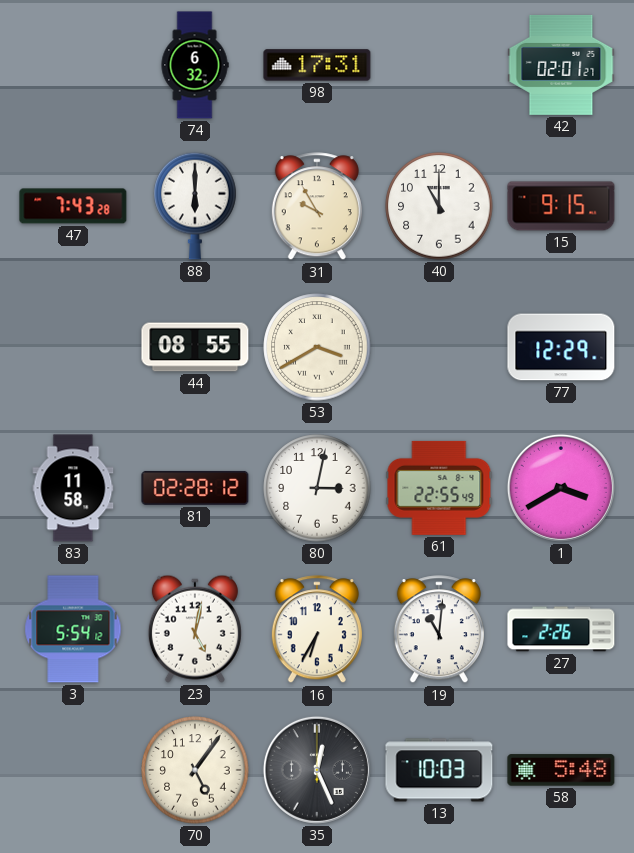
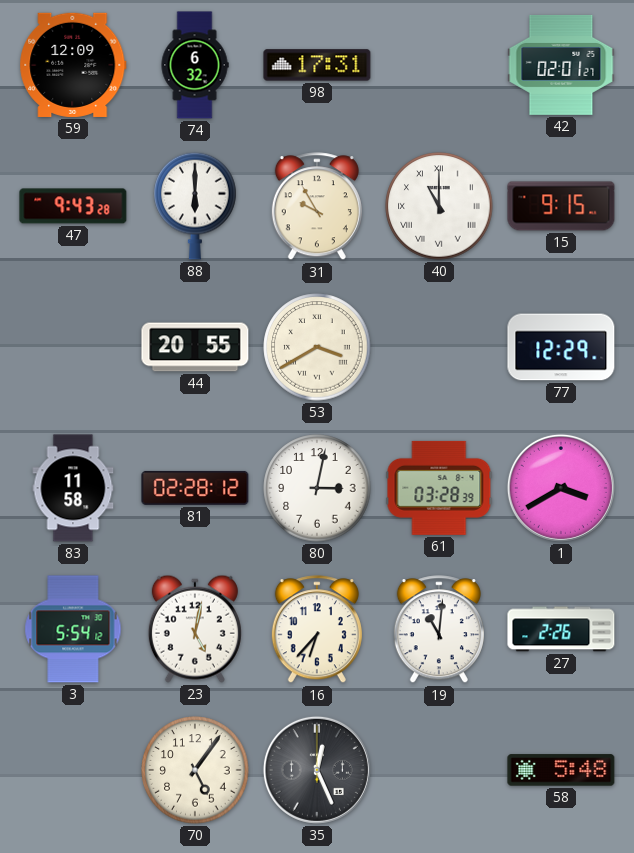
59: none -> 12:09 (73, 65)
47: 7:43 -> 9:43 (73, 206)
40 numerals: Arabic -> Roman (439, 206)
44: 08:55 -> 20:55 (195, 347)
61: 22:55 -> 03:28 (439, 488)
16: 6:35 -> 6:37 (317, 630)
13: 10:03 -> none (439, 770)
